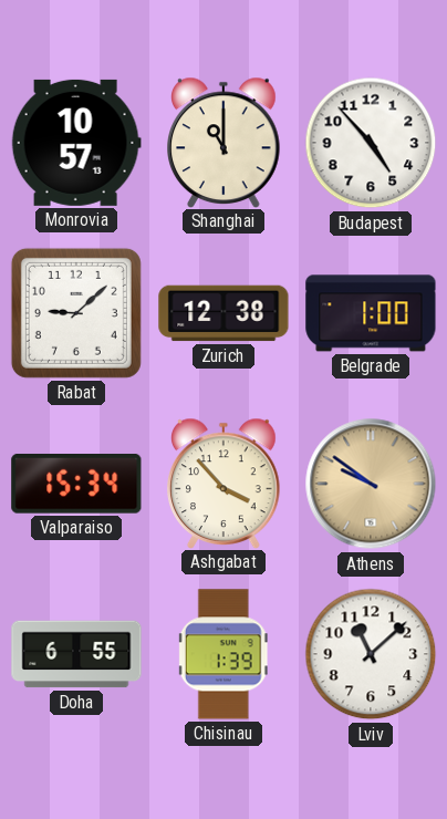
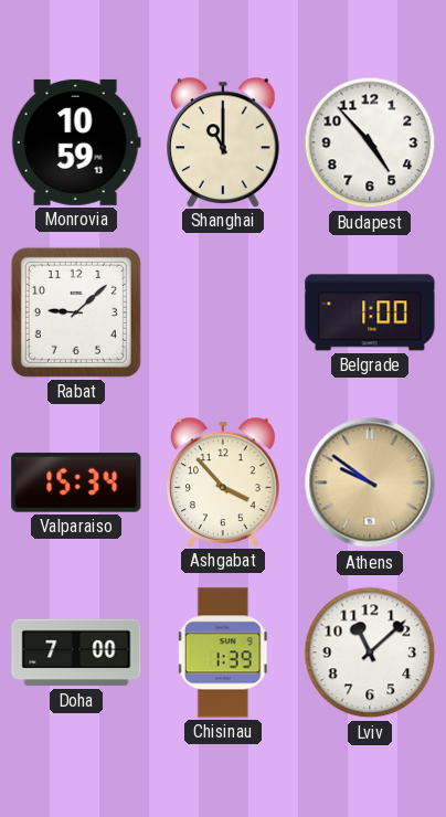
Monrovia: 10:57 -> 10:59 (76, 142)
Zurich: 12:38 -> none (224, 313)
Doha: 6:55 -> 7:00 (76, 652)
